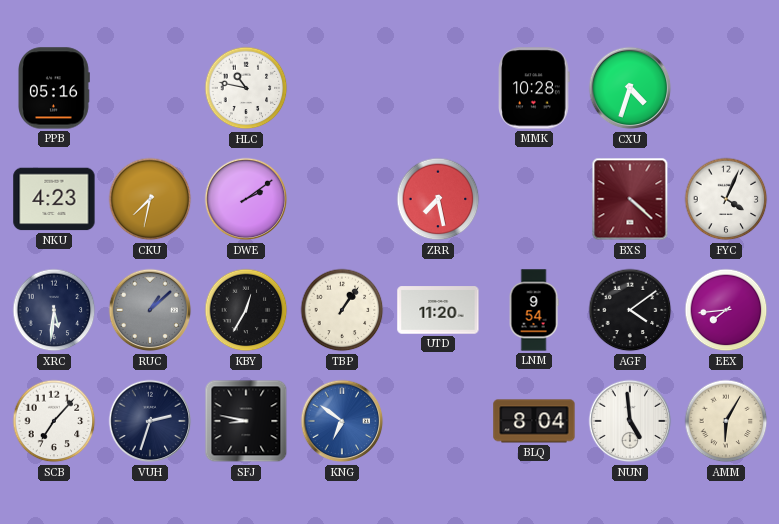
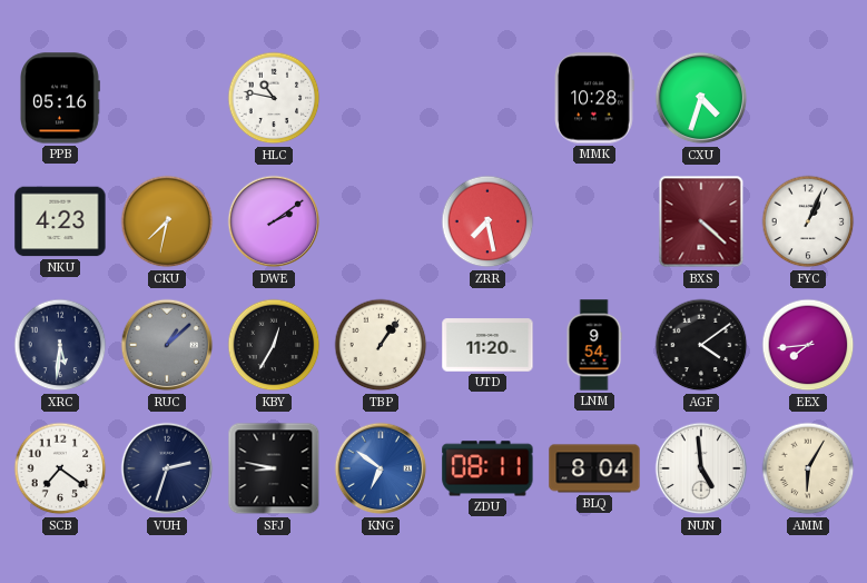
FYC: 4:04 -> 1:04 (808, 221)
SCB: 7:07 -> 7:21 (60, 468)
ZDU: none -> 08:11 (487, 468)
